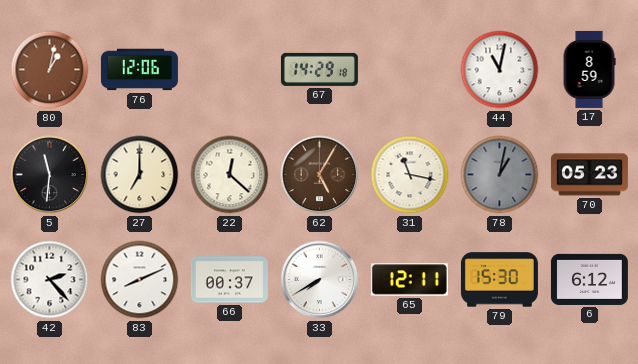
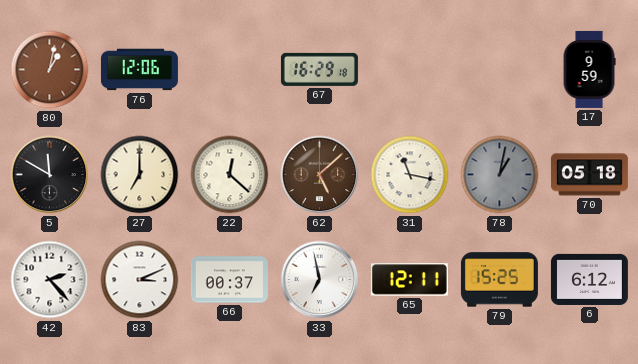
67: 14:29 -> 16:29 (319, 69)
44: 11:02 -> none (500, 70)
17: 8:59 -> 9:59 (589, 69)
5: 11:31 -> 11:50 (50, 175)
62: 5:05 -> 5:08 (320, 175)
70: 05:23 -> 05:18 (589, 175)
83: 8:11 -> 3:11 (140, 280)
33: 7:40 -> 6:58 (320, 280)
79: 15:30 -> 15:25 (499, 280)
